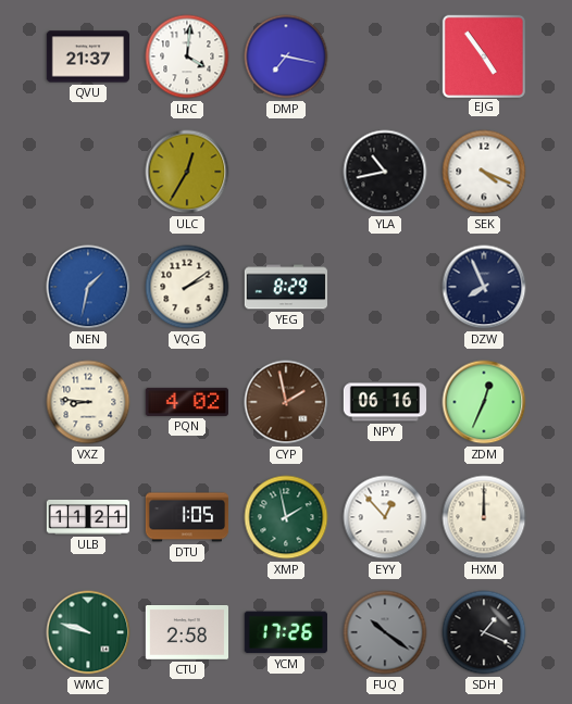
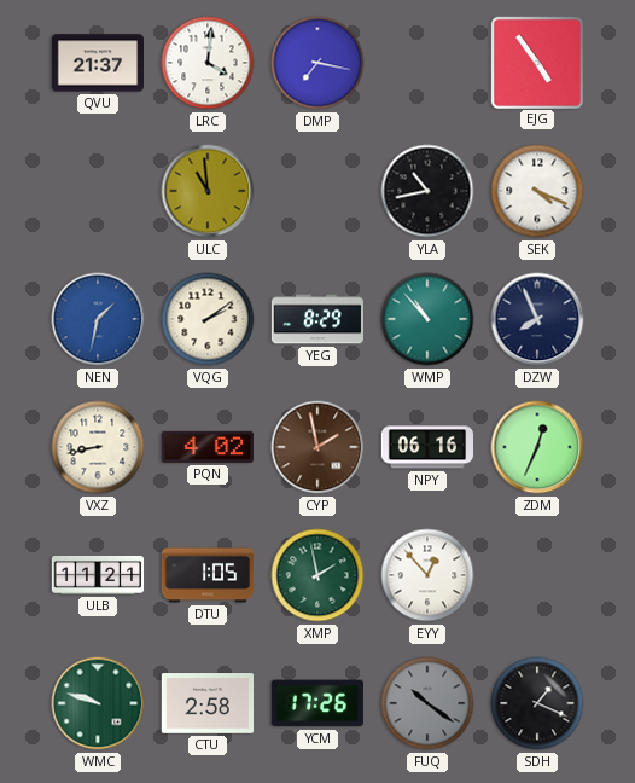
ULC: 12:35 -> 10:59 (208, 191)
WMP: none -> 10:53 (427, 319)
VXZ: 8:46 -> 8:43 (98, 447)
HXM: 12:00 -> none (484, 517)
